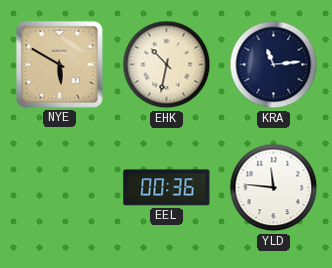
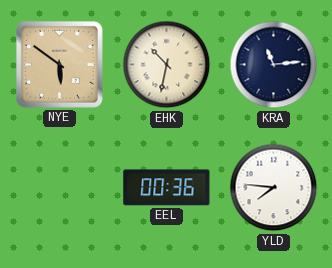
NYE: 5:50 -> 5:51 (59, 64)
YLD: 11:46 -> 7:46 (274, 188)
